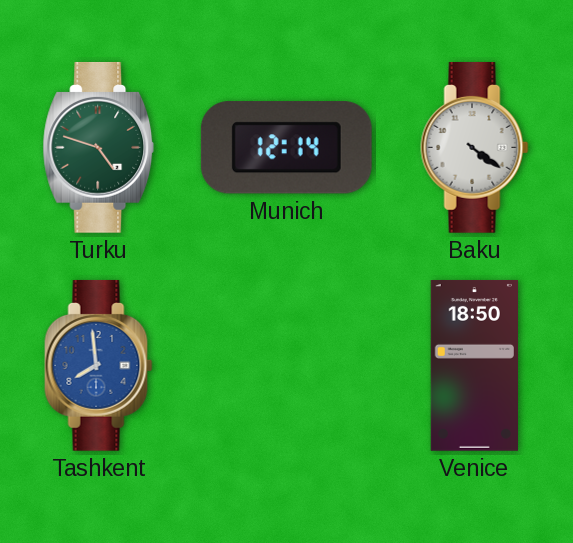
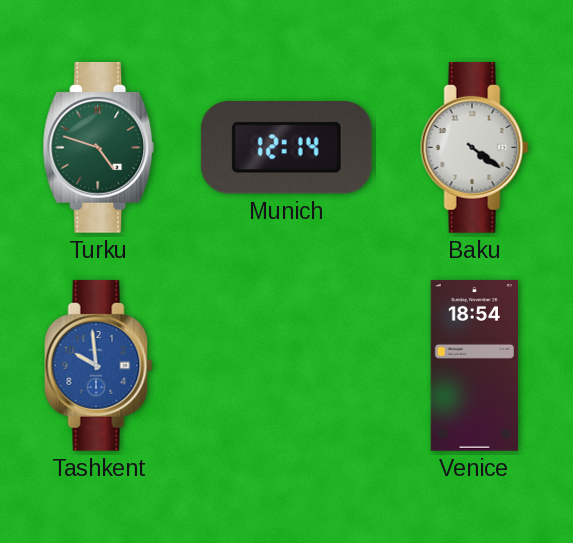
Tashkent: 7:59 -> 9:59 (99, 365)
Venice: 18:50 -> 18:54 (474, 366)
